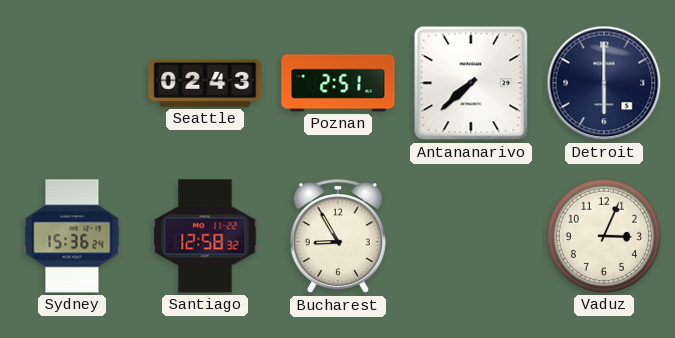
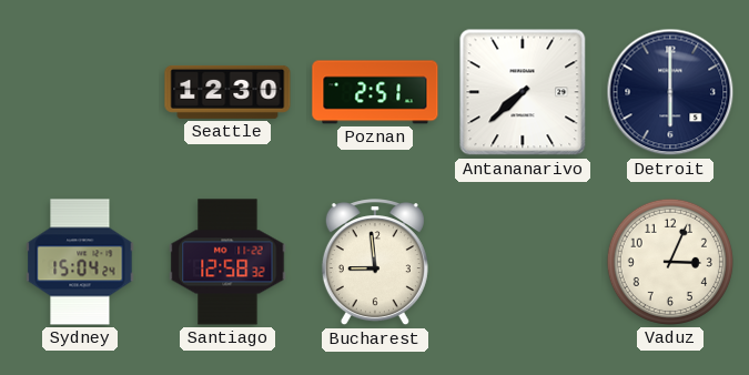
Seattle: 02:43 -> 12:30 (227, 92)
Sydney: 15:36 -> 15:04 (80, 262)
Bucharest: 8:55 -> 8:59 (375, 263)
